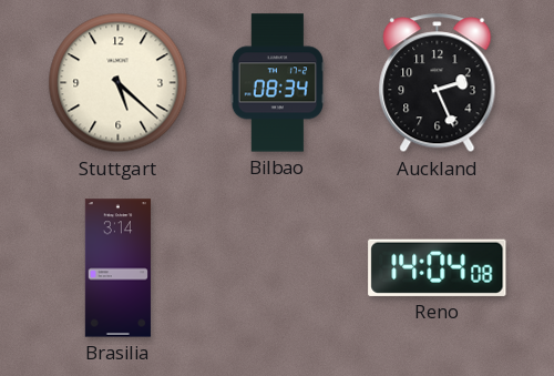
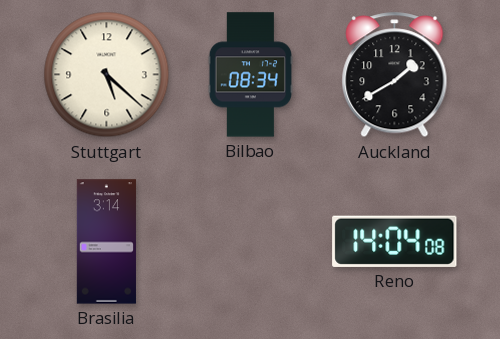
Auckland: 2:26 -> 1:40 (395, 75)
